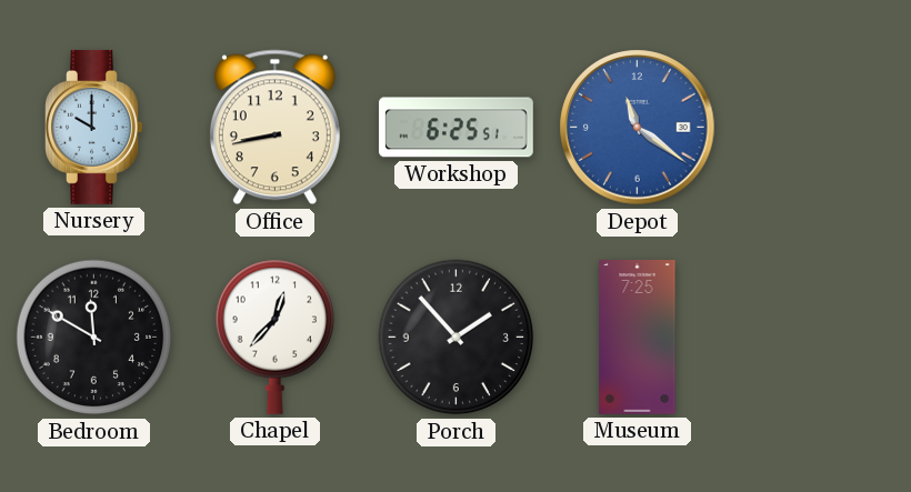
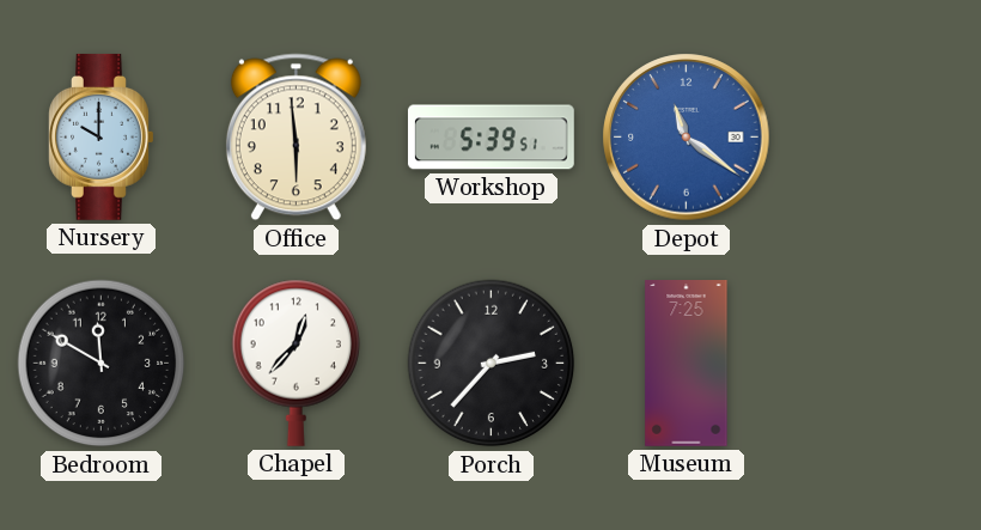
Office: 8:43 -> 5:59 (295, 138)
Workshop: 6:25 -> 5:39 (490, 138)
Porch: 1:53 -> 2:37 (492, 364)
